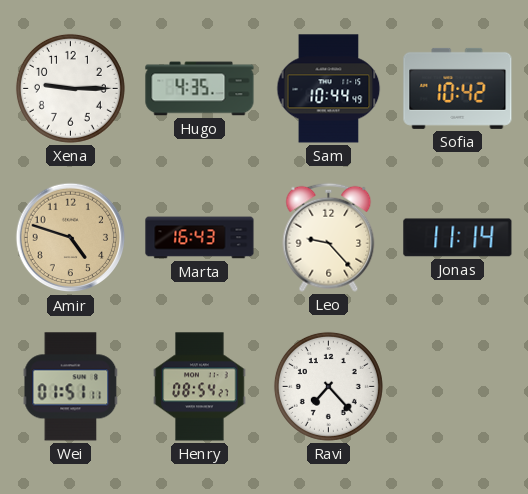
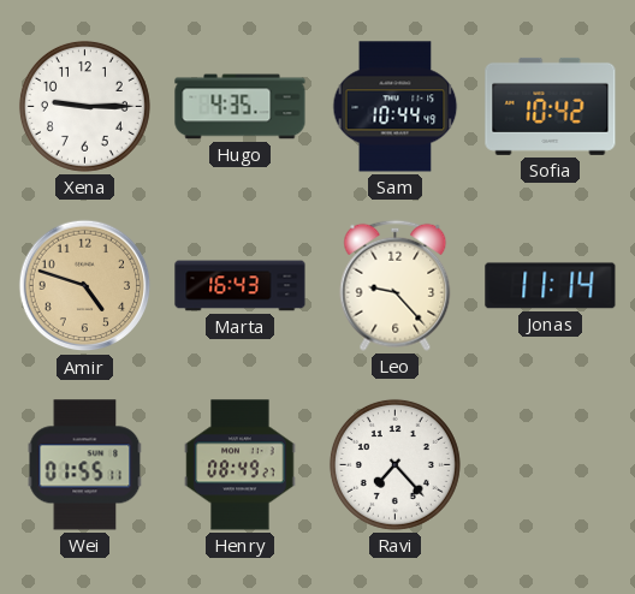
Wei: 01:51 -> 01:55 (85, 465)
Henry: 08:54 -> 08:49 (241, 465)
